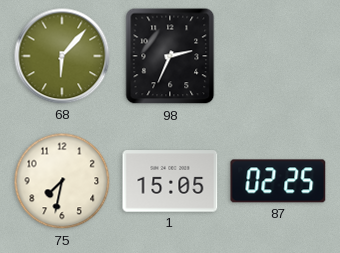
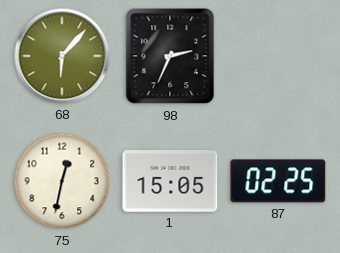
75: 7:32 -> 12:32 (62, 181)
